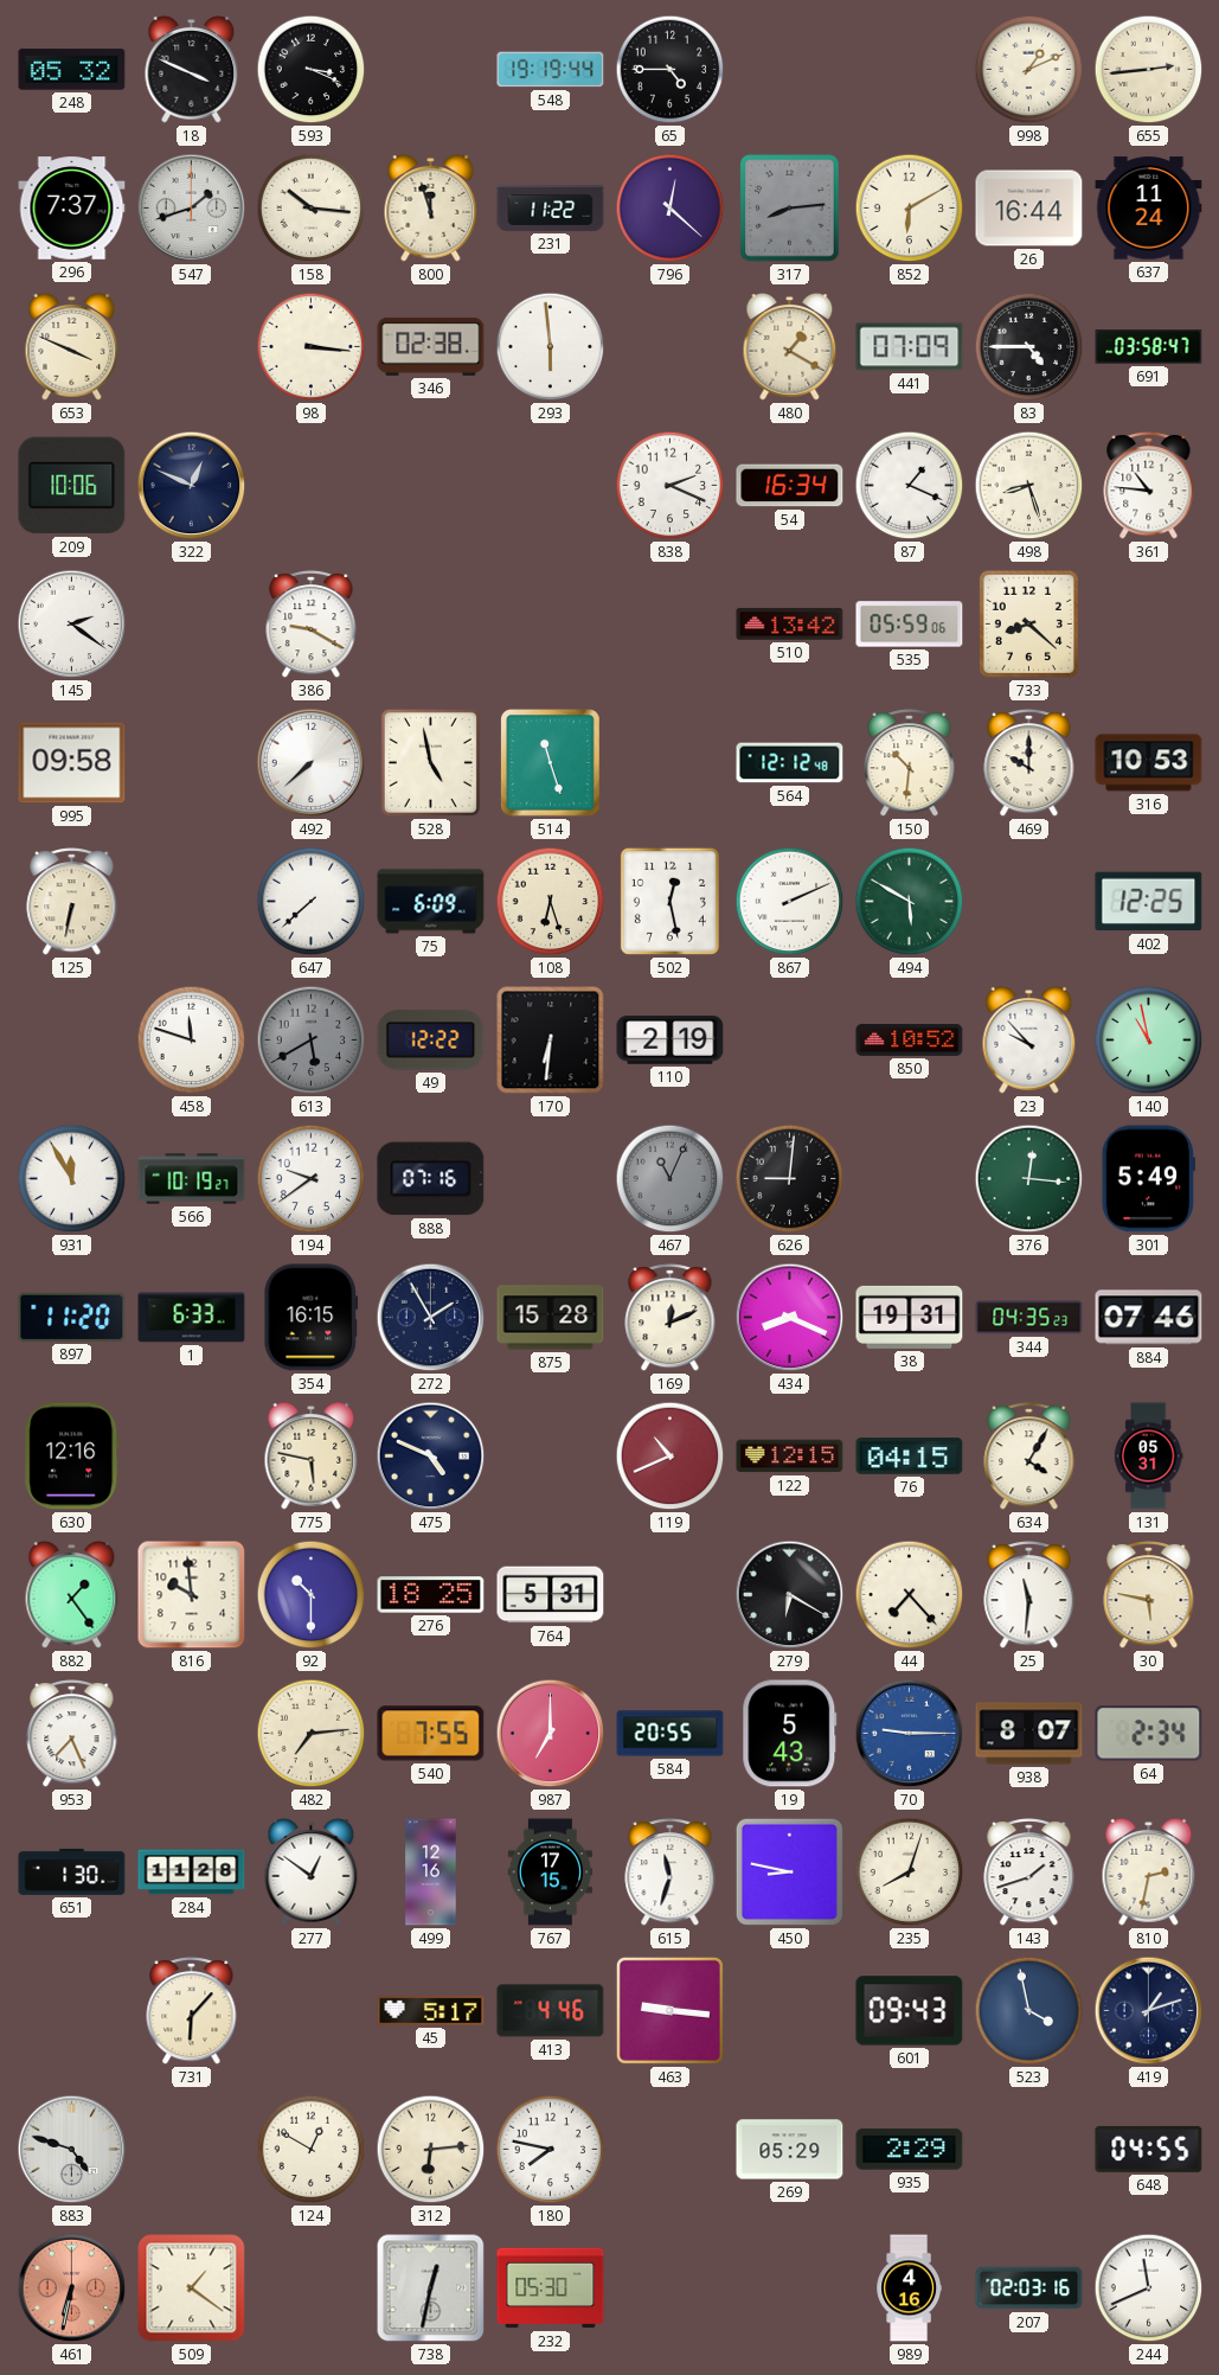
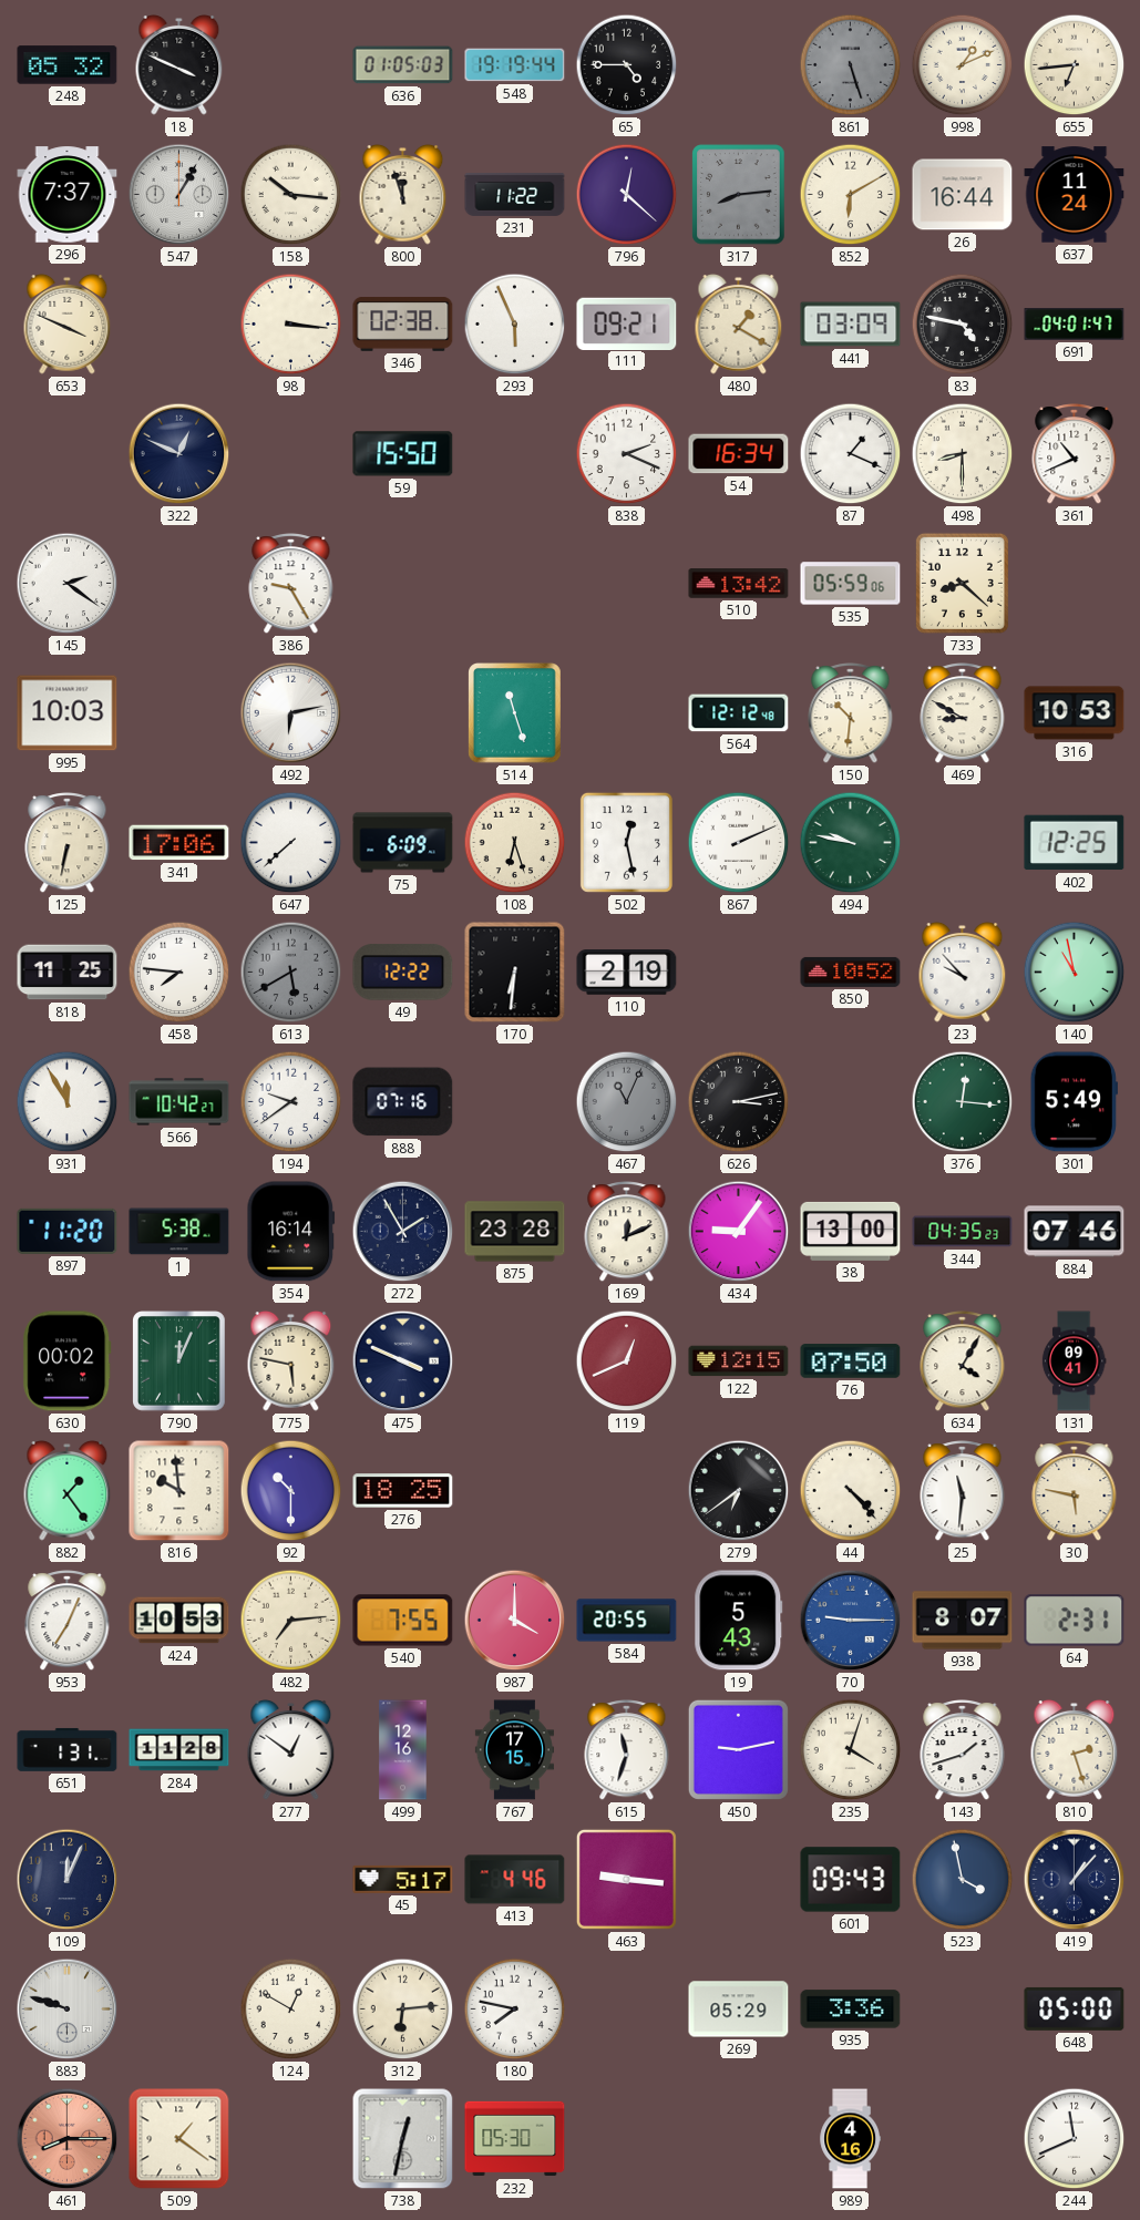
593: 3:19 -> none (312, 70)
636: none -> 01:05 (403, 65)
861: none -> 5:27 (851, 65)
655: 2:44 -> 6:44 (1075, 65)
547: 1:42 -> 1:05 (179, 195)
293: 5:59 -> 5:56 (515, 325)
111: none -> 09:21 (627, 323)
441: 07:09 -> 03:09 (851, 325)
83: 4:45 -> 4:47 (963, 325)
691: 03:58 -> 04:01 (1075, 325)
209: 10:06 -> none (72, 486)
59: none -> 15:50 (403, 454)
498: 8:27 -> 8:30 (963, 454)
361: 10:46 -> 10:41 (1075, 454)
386: 9:20 -> 9:25 (291, 584)
995: 09:58 -> 10:03 (68, 713)
492: 7:38 -> 6:13 (291, 713)
528: 4:58 -> none (430, 762)
469: 10:00 -> 8:50 (963, 713)
341: none -> 17:06 (179, 843)
494: 5:50 -> 9:47 (851, 843)
818: none -> 11:25 (68, 973)
458: 11:48 -> 7:46 (179, 973)
566: 10:19 -> 10:42 (179, 1102)
626: 9:01 -> 3:13 (739, 1102)
1: 6:33 -> 5:38 (179, 1232)
354: 16:15 -> 16:14 (291, 1232)
875: 15:28 -> 23:28 (515, 1232)
434: 8:19 -> 9:06 (739, 1232)
38: 19:31 -> 13:00 (851, 1231)
630: 12:16 -> 00:02 (68, 1361)
790: none -> 12:04 (179, 1361)
475: 4:49 -> 3:49 (403, 1361)
119: 10:41 -> 12:41 (627, 1361)
76: 04:15 -> 07:50 (851, 1361)
131: 05:31 -> 09:41 (1074, 1361)
764: 5:31 -> none (551, 1595)
279: 6:20 -> 6:39 (739, 1491)
44: 7:23 -> 4:23 (851, 1491)
953: 7:26 -> 7:04 (68, 1621)
424: none -> 10:53 (179, 1621)
987: 7:00 -> 4:00 (515, 1621)
64: 2:34 -> 2:31 (1075, 1621)
651: 1:30 -> 1:31 (68, 1749)
450: 8:47 -> 9:13 (738, 1749)
235: 8:03 -> 4:03 (851, 1750)
810: 2:32 -> 2:27 (1075, 1749)
109: none -> 12:04 (68, 1880)
731: 6:07 -> none (192, 2011)
419: 1:12 -> 1:07 (1075, 1880)
883: 4:48 -> 9:48 (68, 2010)
935: 2:29 -> 3:36 (851, 2010)
648: 04:55 -> 05:00 (1075, 2008)
461: 6:32 -> 8:15 (68, 2139)
207: 02:03 -> none (1029, 2288)
